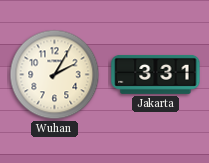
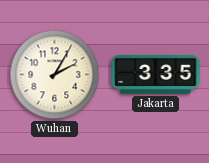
Jakarta: 3:31 -> 3:35 (156, 74)
